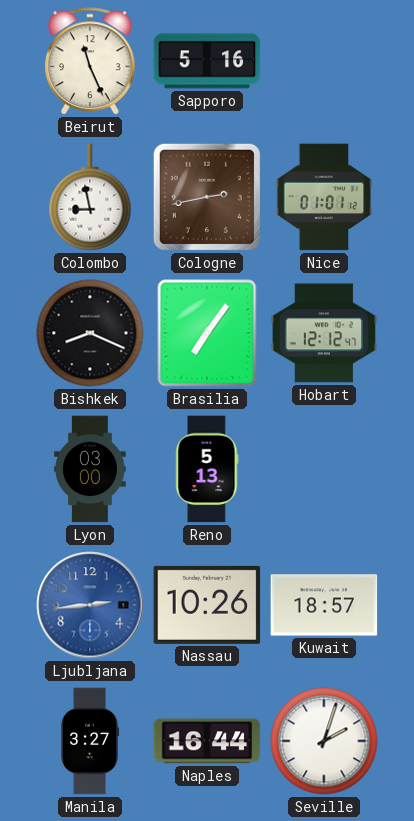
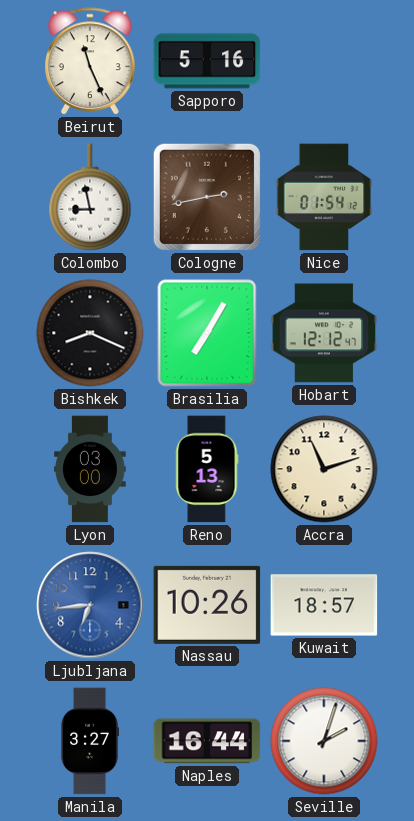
Nice: 01:01 -> 01:54 (324, 197)
Brasilia: 7:06 -> 7:05 (207, 333)
Accra: none -> 11:12 (324, 469)
Ljubljana: 2:44 -> 6:44 (90, 605)
